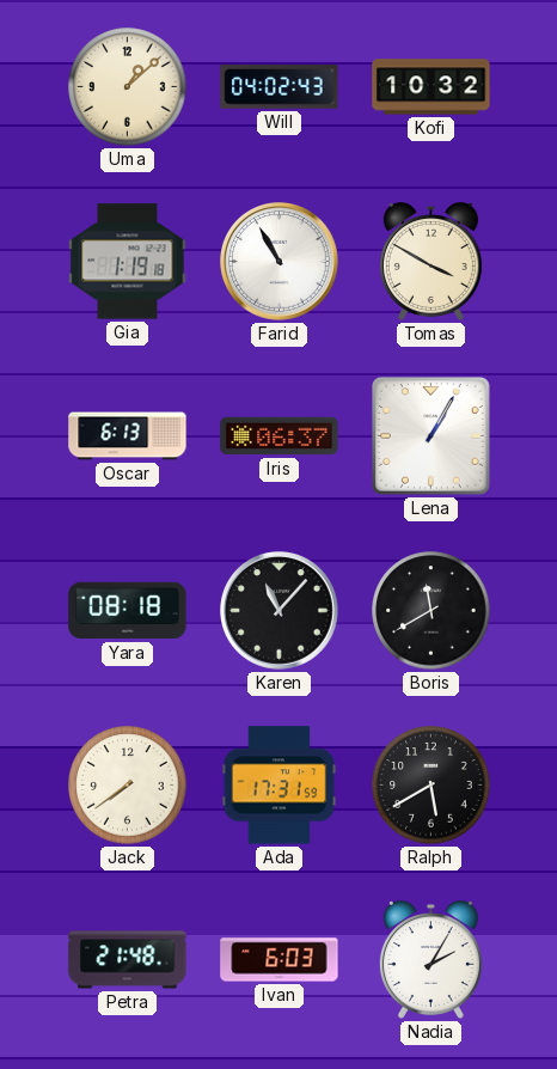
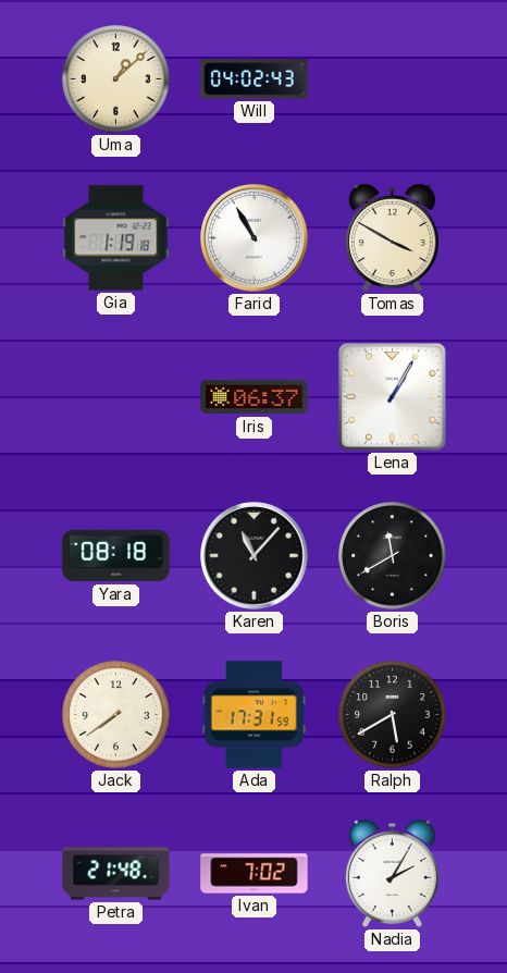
Kofi: 10:32 -> none (431, 87)
Oscar: 6:13 -> none (128, 436)
Ivan: 6:03 -> 7:02 (255, 874)
